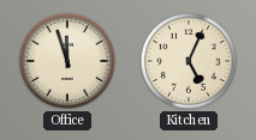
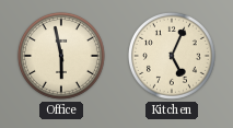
Office: 11:57 -> 5:58 (61, 56)
